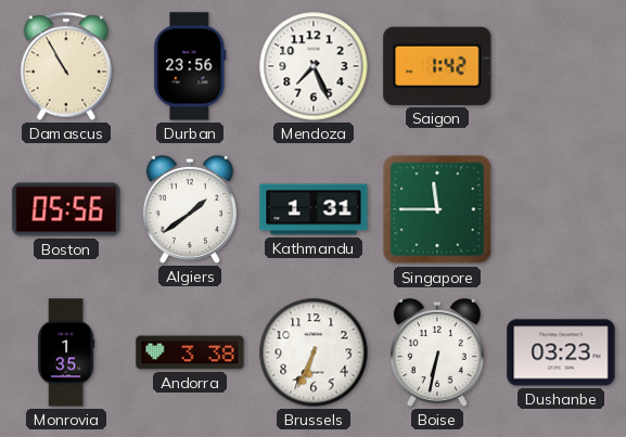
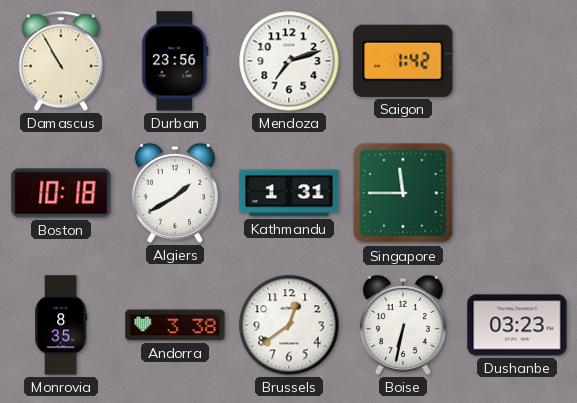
Mendoza: 7:26 -> 7:12 (289, 61)
Boston: 05:56 -> 10:18 (61, 193)
Algiers: 1:39 -> 1:40 (175, 193)
Monrovia: 1:35 -> 8:35 (62, 325)
Brussels: 6:34 -> 12:39 (289, 325)
